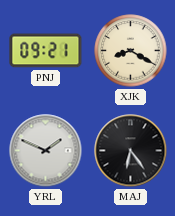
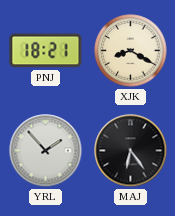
PNJ: 09:21 -> 18:21 (46, 51)
YRL: 1:49 -> 1:53 (46, 151)
